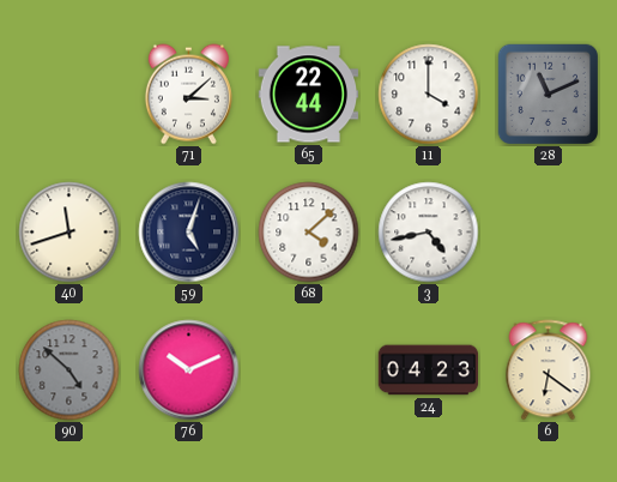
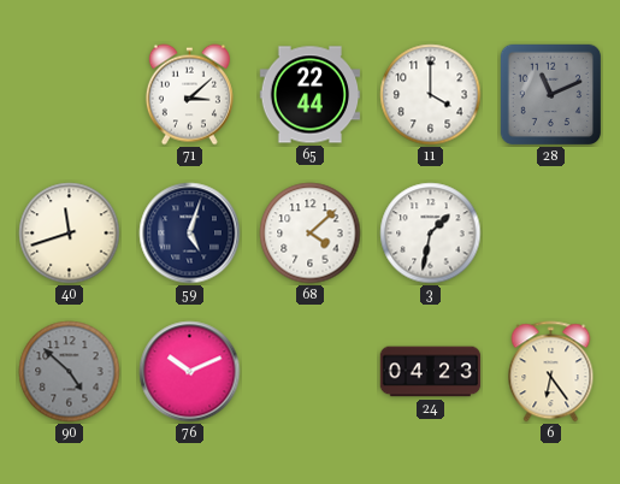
3: 4:43 -> 1:32 (431, 234)
6: 6:21 -> 6:24 (551, 372)
